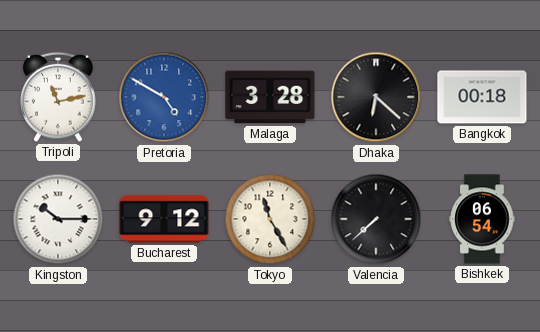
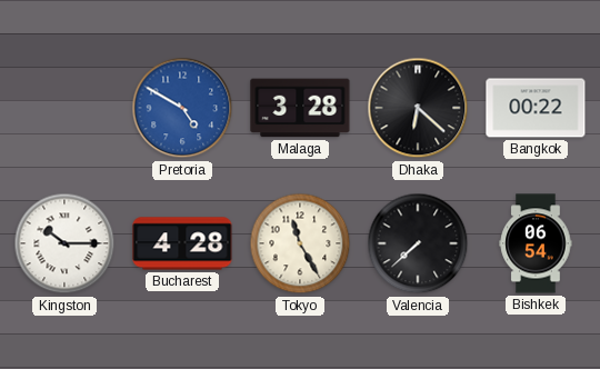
Tripoli: 11:13 -> none (58, 97)
Bangkok: 00:18 -> 00:22 (536, 108)
Bucharest: 9:12 -> 4:28 (182, 243)
